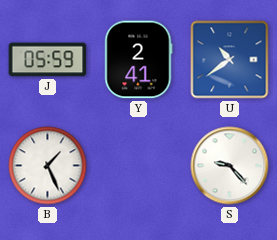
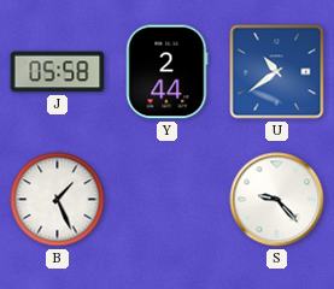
J: 05:59 -> 05:58 (58, 72)
Y: 2:41 -> 2:44 (168, 72)
